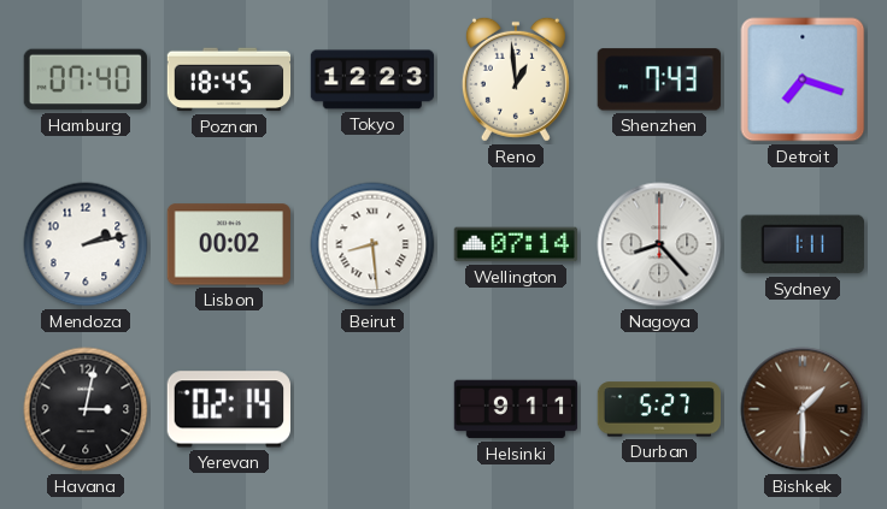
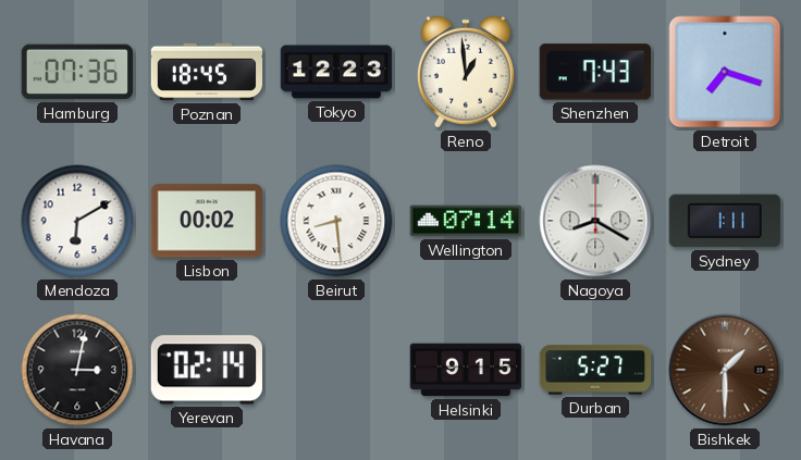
Hamburg: 07:40 -> 07:36 (76, 72)
Mendoza: 2:13 -> 6:10 (77, 221)
Nagoya: 8:23 -> 8:20 (595, 221)
Helsinki: 9:11 -> 9:15 (466, 370)
